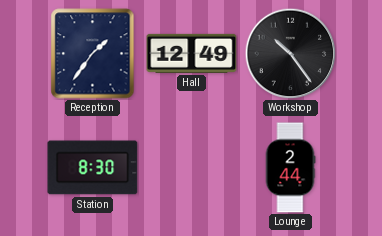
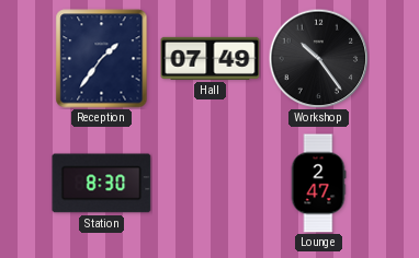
Hall: 12:49 -> 07:49 (211, 58)
Lounge: 2:44 -> 2:47 (318, 184)
